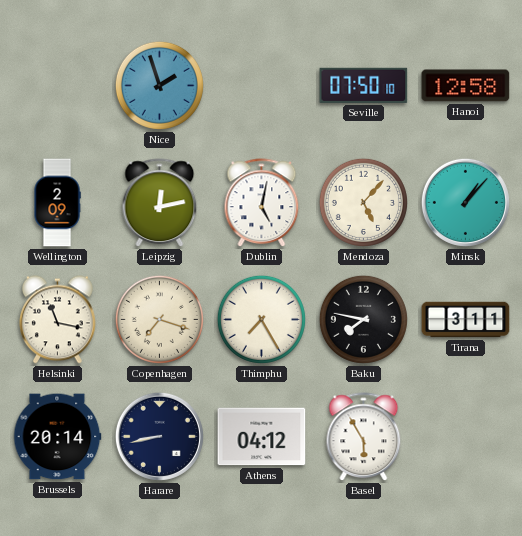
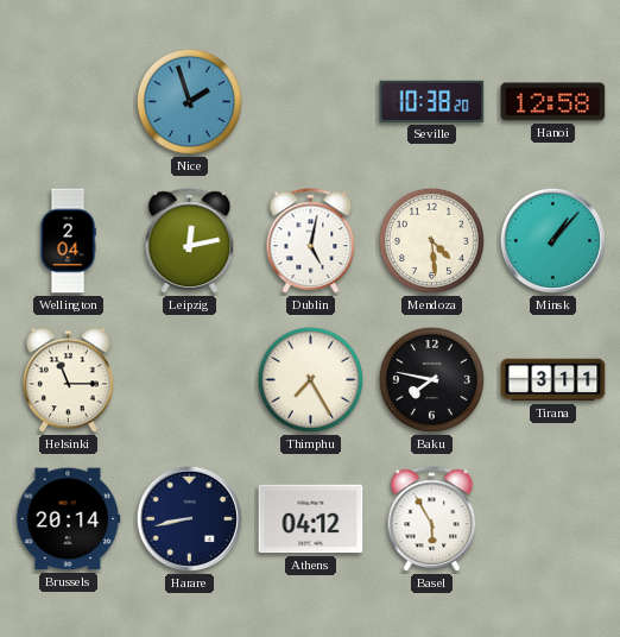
Seville: 07:50 -> 10:38 (432, 101)
Wellington: 2:09 -> 2:04 (68, 241)
Mendoza: 5:07 -> 4:29 (431, 240)
Helsinki: 11:17 -> 11:15 (68, 380)
Copenhagen: 7:18 -> none (159, 319)
